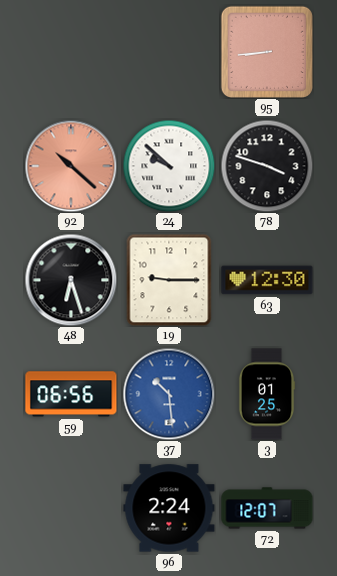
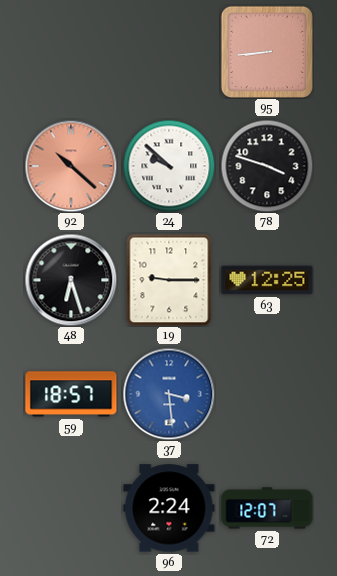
63: 12:30 -> 12:25 (267, 280)
59: 06:56 -> 18:57 (71, 394)
37: 10:29 -> 3:29 (169, 394)
3: 01:25 -> none (267, 394)
